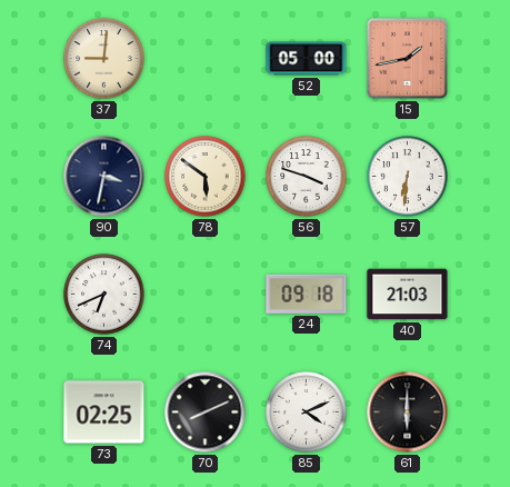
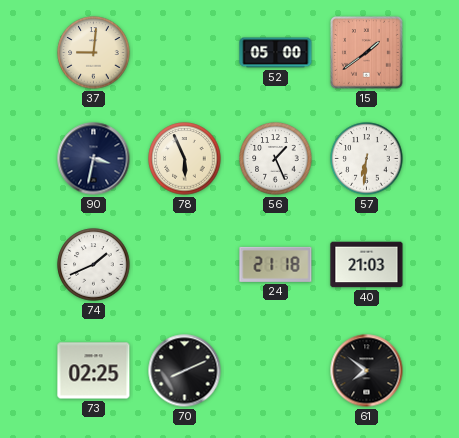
15: 1:43 -> 1:39 (367, 53)
78: 5:51 -> 5:56 (185, 159)
56: 3:48 -> 1:26 (276, 159)
74: 6:41 -> 1:41 (94, 265)
24: 09:18 -> 21:18 (276, 264)
85: 4:11 -> none (307, 413)
61: 6:00 -> 7:51 (367, 371)
